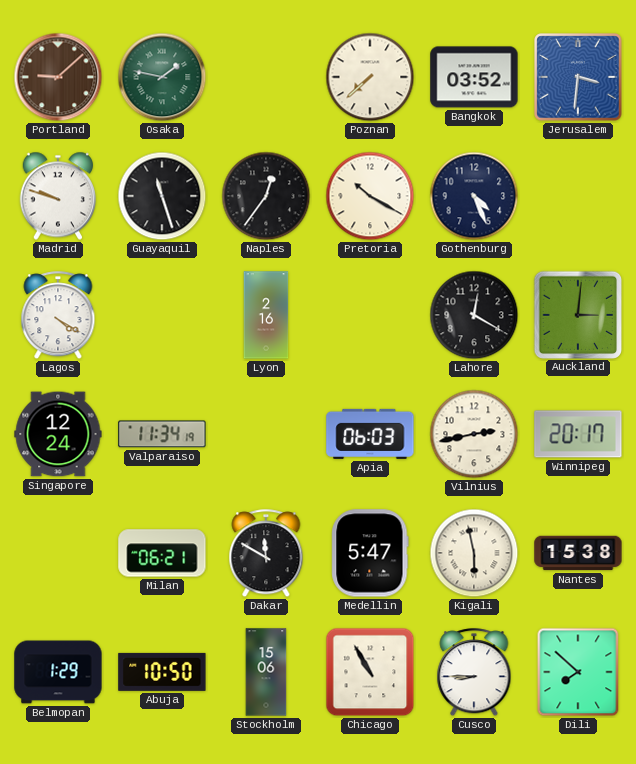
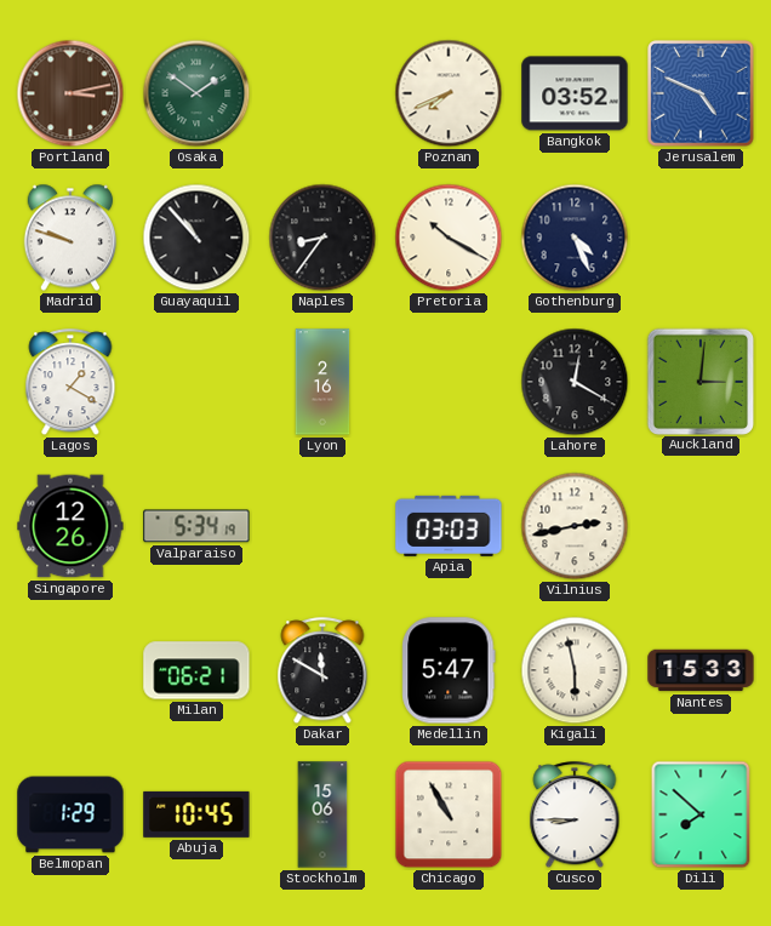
Portland: 9:08 -> 3:13 (70, 93)
Osaka: 1:47 -> 1:51 (196, 93)
Poznan: 7:38 -> 7:41 (449, 93)
Jerusalem: 3:31 -> 4:49 (701, 93)
Guayaquil: 11:27 -> 10:53 (196, 238)
Naples: 12:36 -> 8:36 (322, 238)
Lagos: 4:20 -> 1:20 (70, 383)
Singapore: 12:24 -> 12:26 (70, 526)
Valparaiso: 11:34 -> 5:34 (196, 526)
Apia: 06:03 -> 03:03 (449, 526)
Winnipeg: 20:17 -> none (578, 434)
Nantes: 15:38 -> 15:33 (701, 670)
Abuja: 10:50 -> 10:45 (196, 814)
